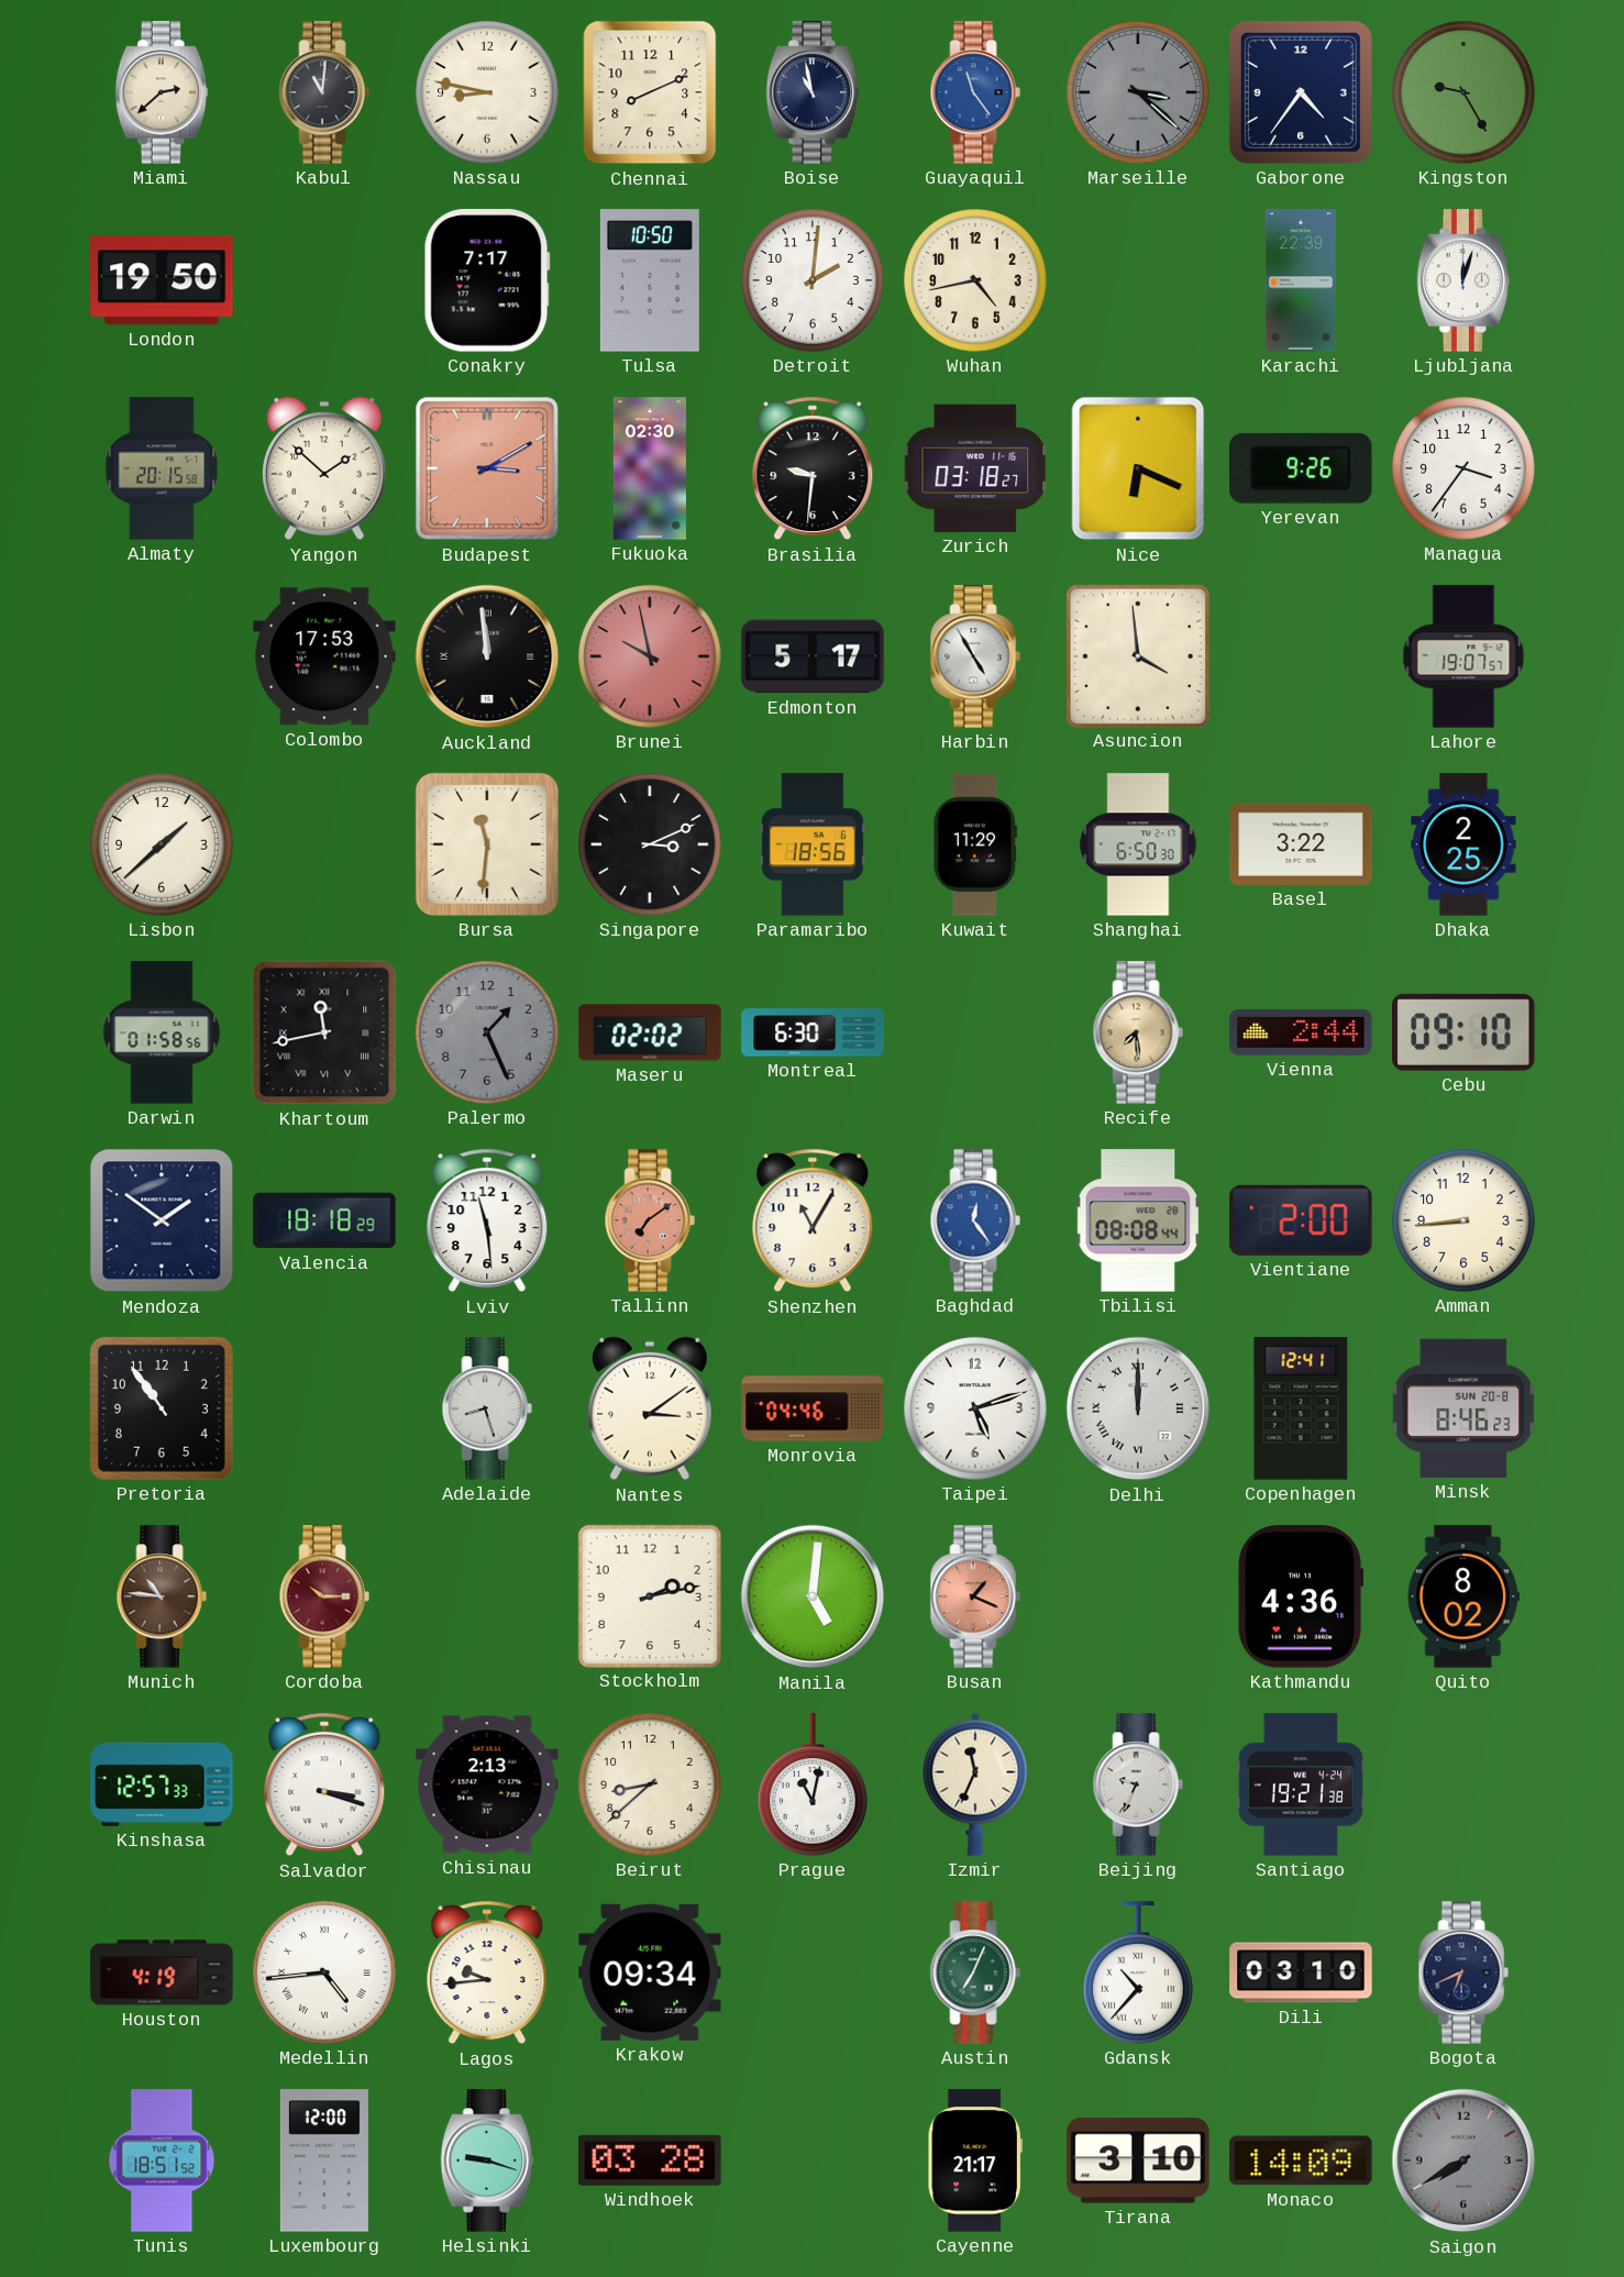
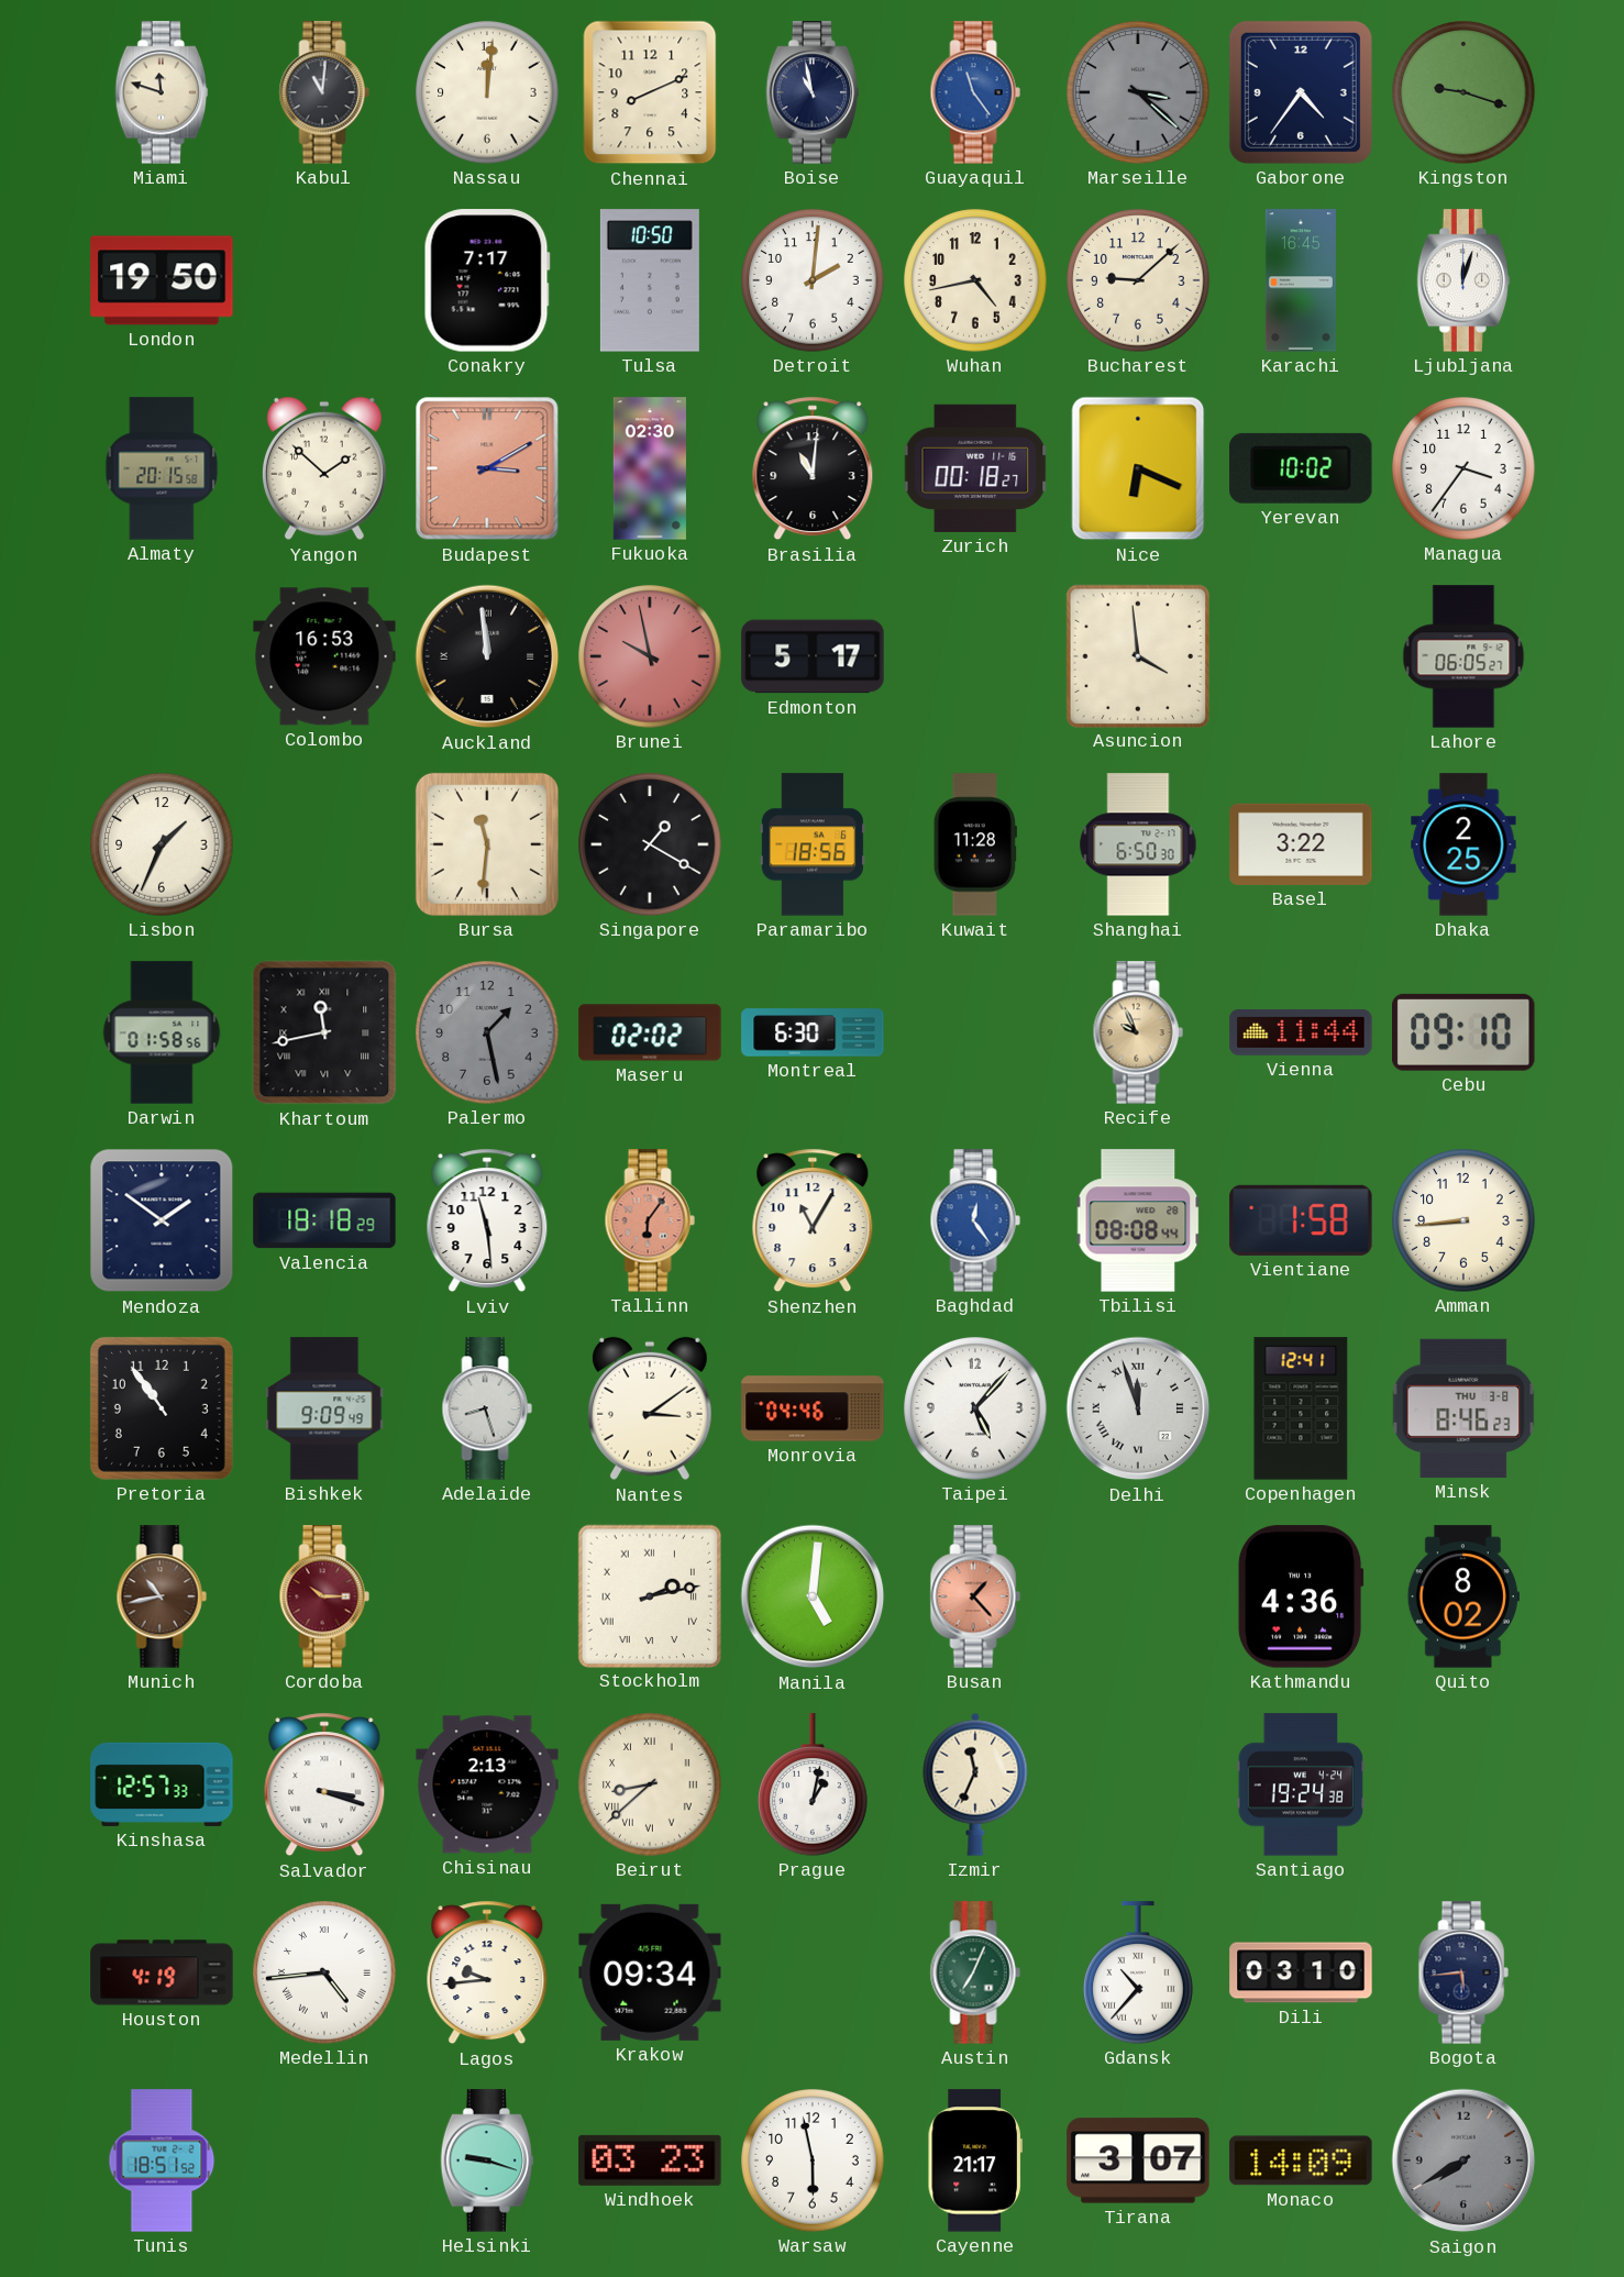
Miami: 2:38 -> 11:48 (162, 92)
Nassau: 8:47 -> 12:01 (487, 92)
Kingston: 9:25 -> 9:18 (1463, 92)
Bucharest: none -> 9:08 (1138, 280)
Karachi: 22:39 -> 16:45 (1301, 280)
Brasilia: 9:31 -> 11:01 (813, 468)
Zurich: 03:18 -> 00:18 (975, 468)
Yerevan: 9:26 -> 10:02 (1302, 468)
Colombo: 17:53 -> 16:53 (324, 656)
Harbin: 4:55 -> none (975, 656)
Lahore: 19:07 -> 06:05 (1463, 656)
Lisbon: 1:38 -> 1:34 (162, 844)
Singapore: 3:11 -> 1:20 (650, 844)
Kuwait: 11:29 -> 11:28 (975, 844)
Palermo: 1:26 -> 1:28 (487, 1032)
Recife: 7:29 -> 9:56 (1138, 1032)
Vienna: 2:44 -> 11:44 (1301, 1032)
Tallinn: 7:09 -> 6:06 (650, 1220)
Vientiane: 2:00 -> 1:58 (1301, 1220)
Bishkek: none -> 9:09 (324, 1408)
Taipei: 5:12 -> 5:07 (975, 1408)
Delhi: 12:00 -> 11:57 (1138, 1408)
Minsk date: SUN 20-8 -> THU 3-8 (1463, 1408)
Munich: 10:46 -> 10:43 (162, 1596)
Stockholm numerals: Arabic -> Roman (649, 1595)
Busan: 1:19 -> 1:23 (975, 1596)
Beirut numerals: Arabic -> Roman (650, 1784)
Prague: 11:02 -> 1:02 (813, 1784)
Beijing: 9:34 -> none (1138, 1784)
Santiago: 19:21 -> 19:24 (1301, 1784)
Bogota: 6:41 -> 5:44 (1463, 1972)
Luxembourg: 12:00 -> none (324, 2160)
Windhoek: 03:28 -> 03:23 (650, 2160)
Warsaw: none -> 5:58 (813, 2160)
Tirana: 3:10 -> 3:07 (1138, 2160)
